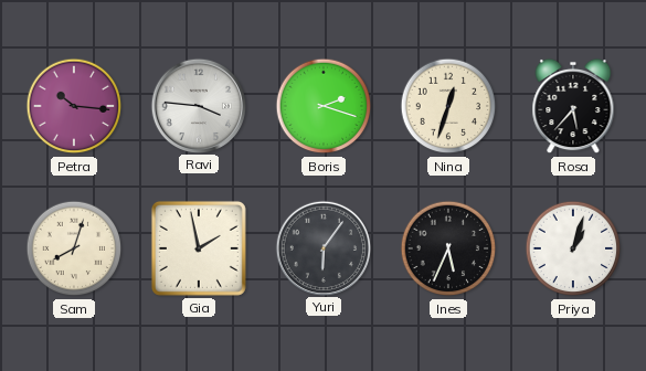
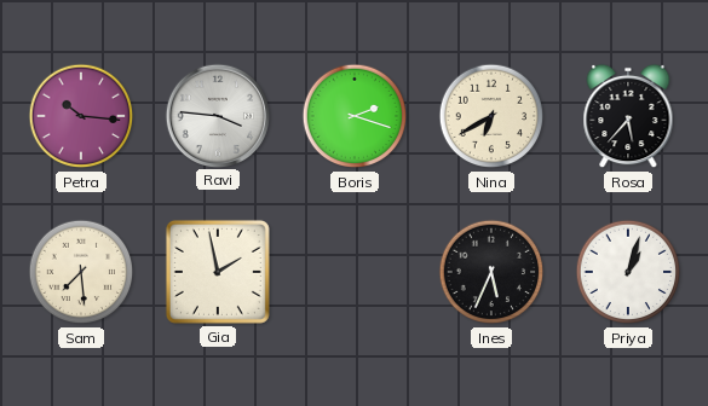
Nina: 12:33 -> 6:40 (491, 116)
Sam: 8:03 -> 7:29 (81, 272)
Yuri: 6:06 -> none (322, 247)
